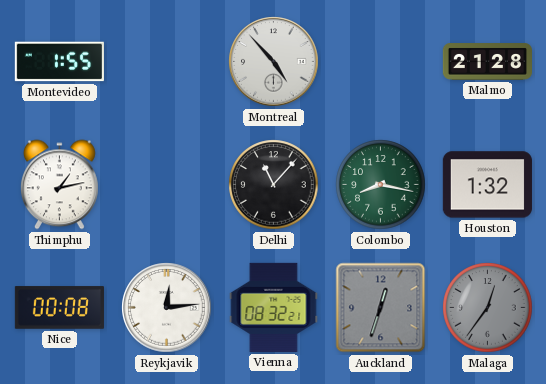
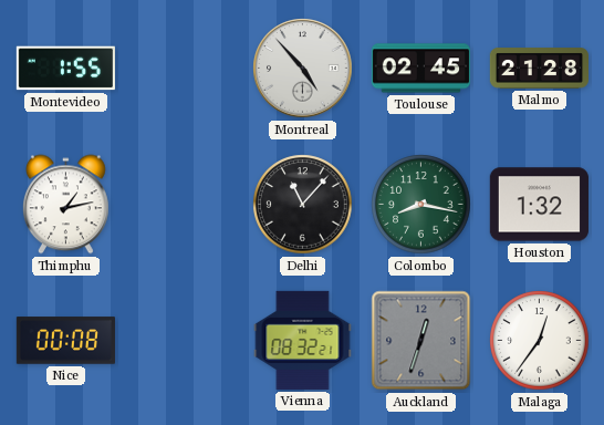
Toulouse: none -> 02:45 (420, 69)
Reykjavik: 12:14 -> none (167, 308)
Malaga dial: grey -> white (540, 341)
